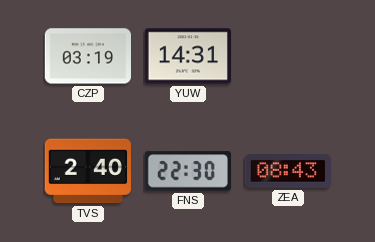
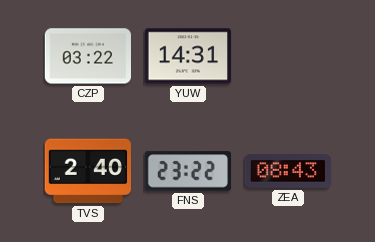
CZP: 03:19 -> 03:22 (87, 56)
FNS: 22:30 -> 23:22 (187, 171)
